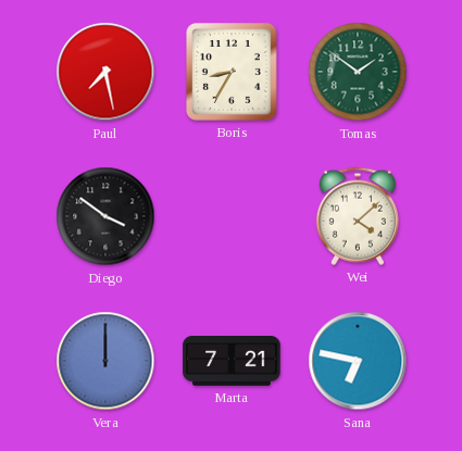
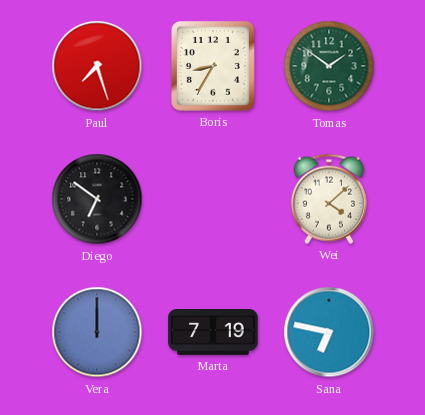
Paul: 7:28 -> 7:27 (97, 66)
Diego: 3:51 -> 6:51 (97, 199)
Marta: 7:21 -> 7:19 (213, 333)
